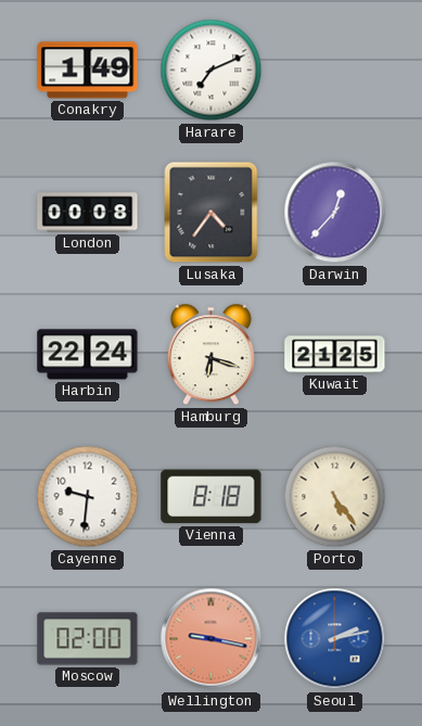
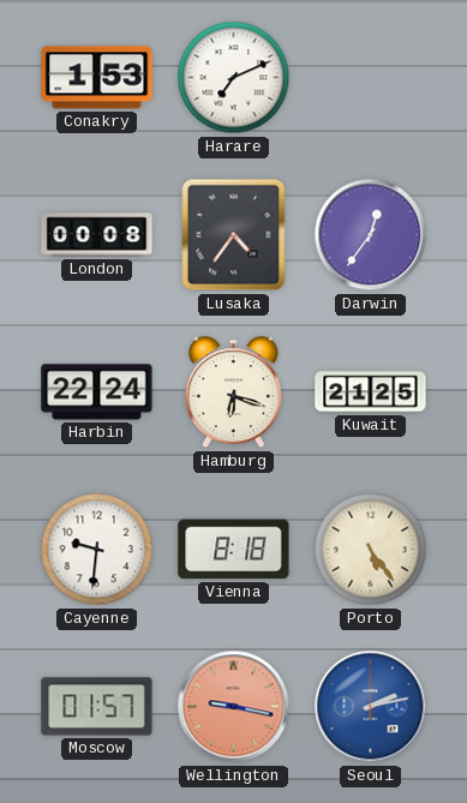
Conakry: 1:49 -> 1:53 (97, 78)
Darwin: 12:37 -> 12:36 (371, 235)
Moscow: 02:00 -> 01:57 (97, 707)
